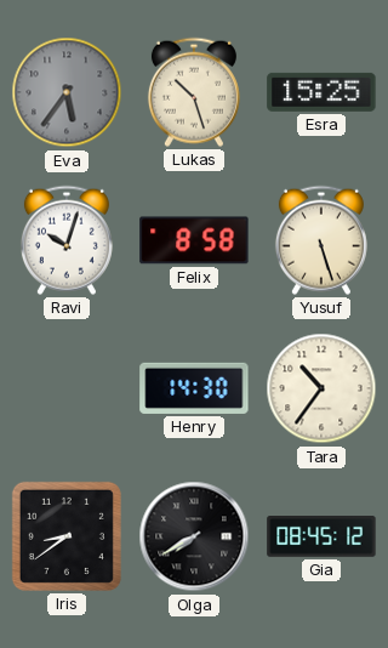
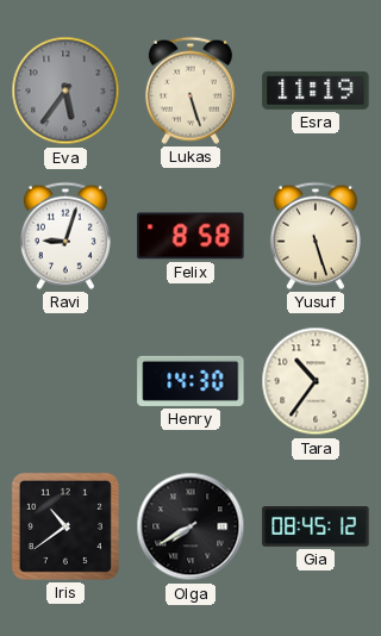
Lukas: 10:27 -> 5:27 (190, 91)
Esra: 15:25 -> 11:19 (316, 91)
Ravi: 10:03 -> 9:03 (65, 236)
Iris: 8:39 -> 10:39 (65, 526)
